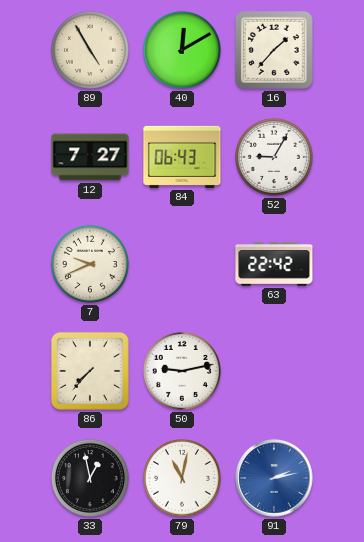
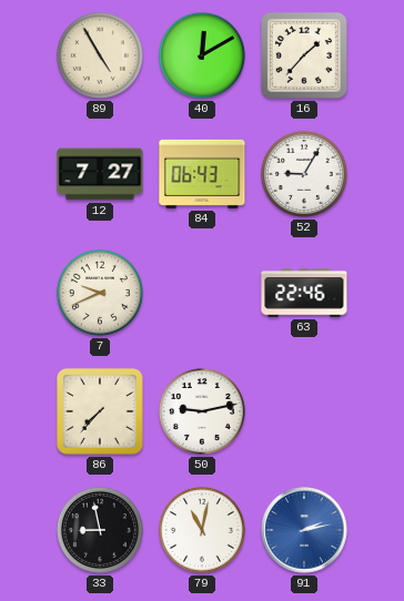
63: 22:42 -> 22:46 (304, 293)
33: 12:58 -> 8:58 (100, 530)
